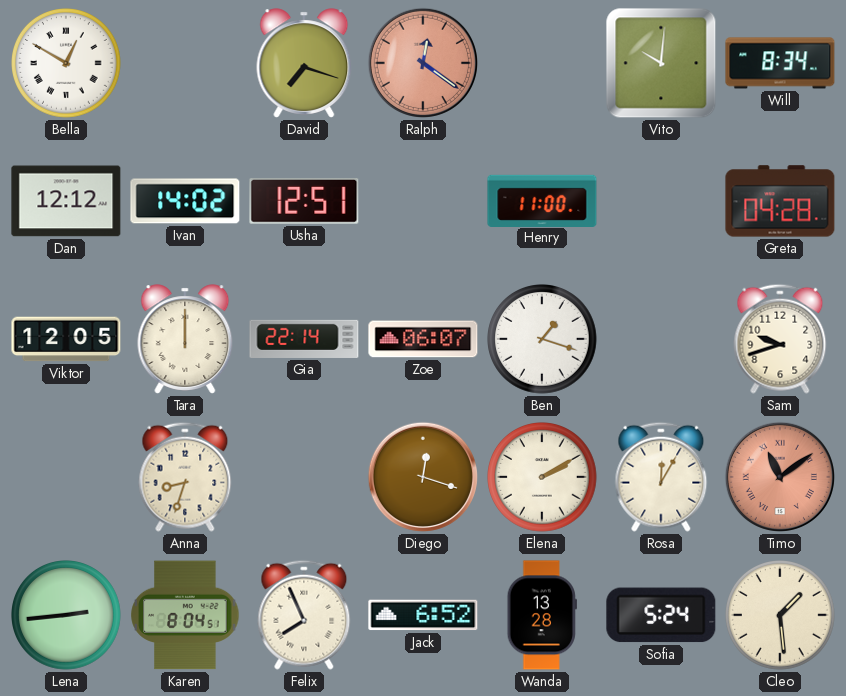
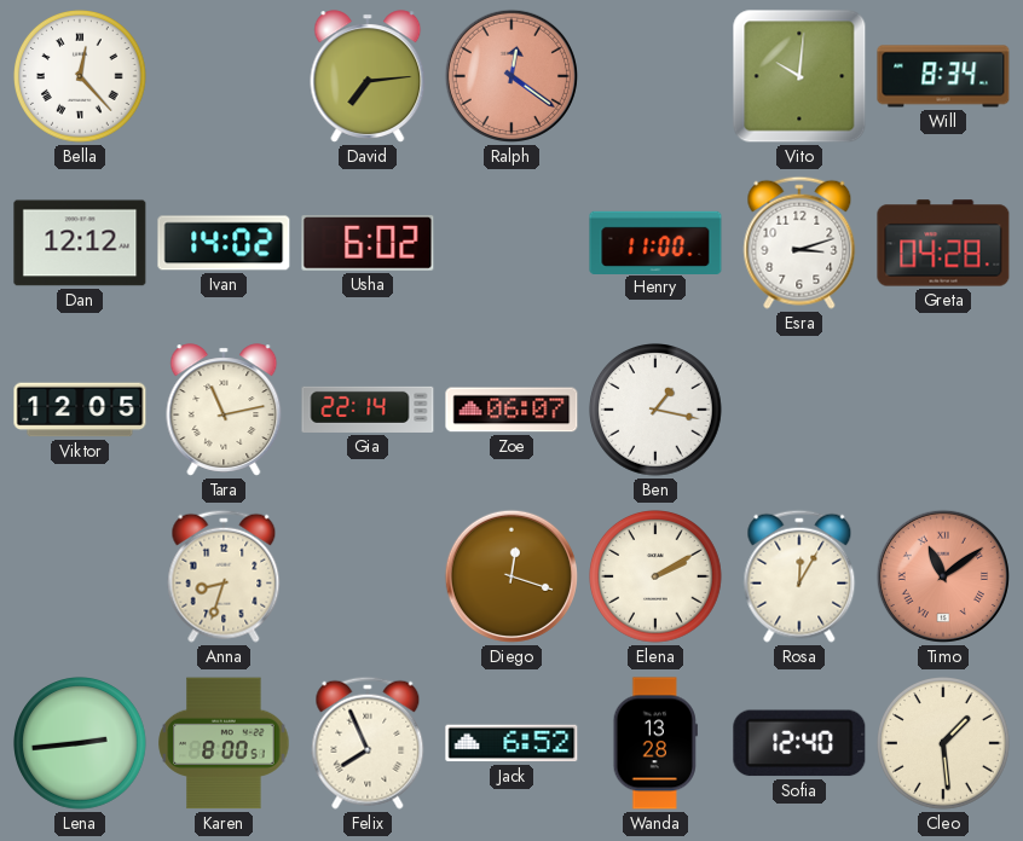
Bella: 12:50 -> 12:23 (81, 77)
David: 7:18 -> 7:14 (368, 76)
Usha: 12:51 -> 6:02 (368, 244)
Esra: none -> 3:12 (799, 243)
Tara: 12:00 -> 11:13 (224, 410)
Ben: 1:18 -> 1:17 (657, 411)
Sam: 9:42 -> none (780, 339)
Karen: 8:04 -> 8:00 (224, 743)
Sofia: 5:24 -> 12:40 (799, 743)
